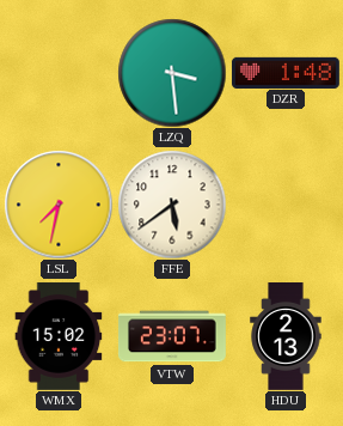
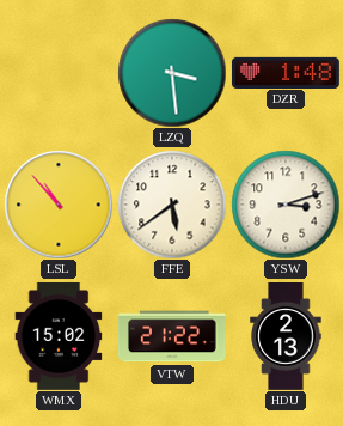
LSL: 7:32 -> 10:53 (59, 205)
YSW: none -> 3:12 (286, 205)
VTW: 23:07 -> 21:22 (172, 336)
